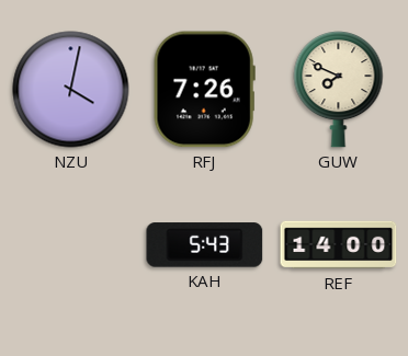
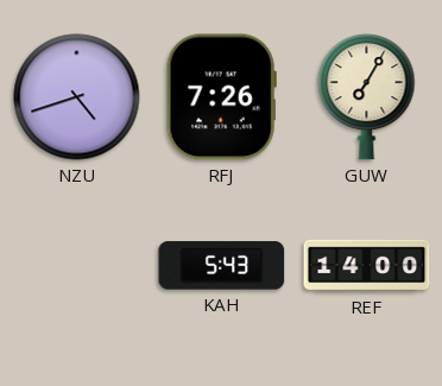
NZU: 4:02 -> 4:42 (77, 97)
GUW: 7:49 -> 7:05 (367, 97)
